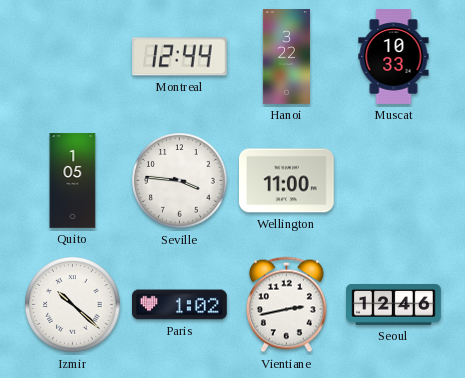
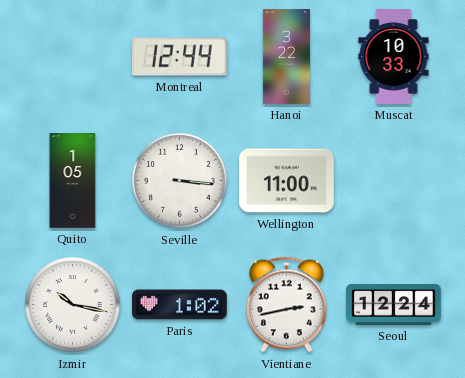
Seville: 3:46 -> 3:16 (180, 181)
Izmir: 10:22 -> 10:17 (73, 305)
Seoul: 12:46 -> 12:24 (394, 304)
